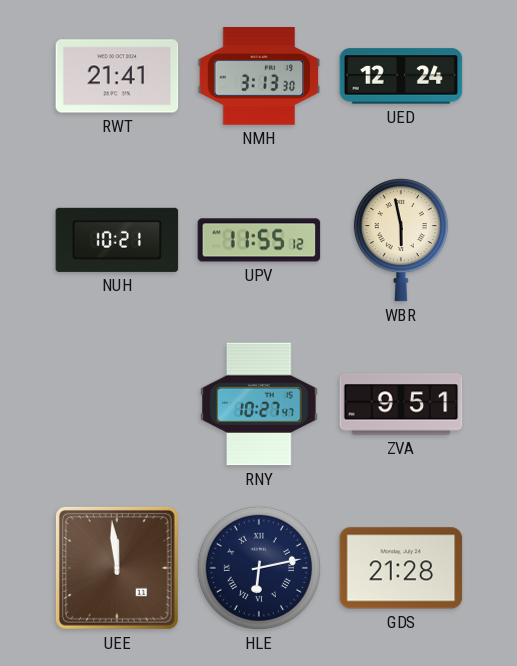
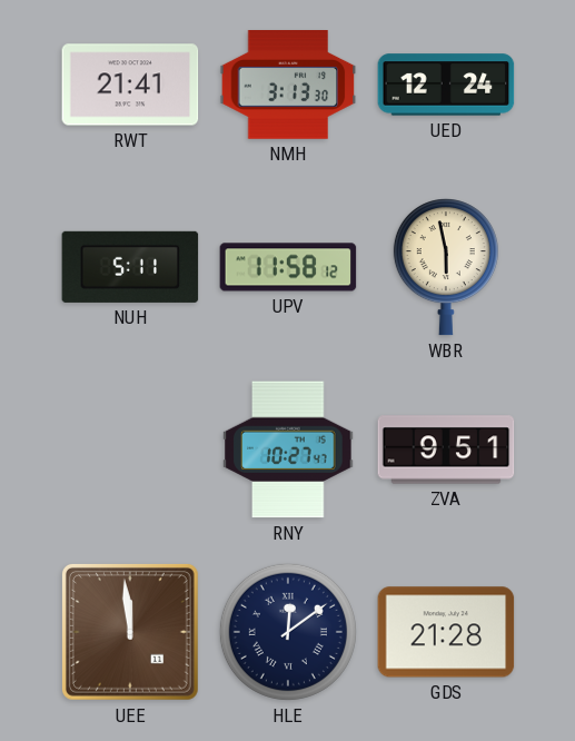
NUH: 10:21 -> 5:11 (130, 267)
UPV: 11:55 -> 11:58 (288, 267)
HLE: 6:13 -> 12:09 (288, 632)
